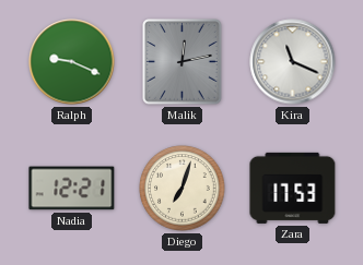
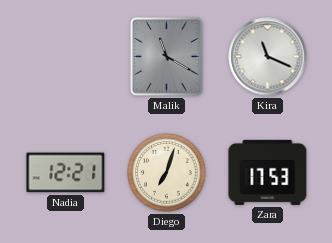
Ralph: 9:19 -> none (72, 62)
Malik: 12:13 -> 11:20 (167, 57)
